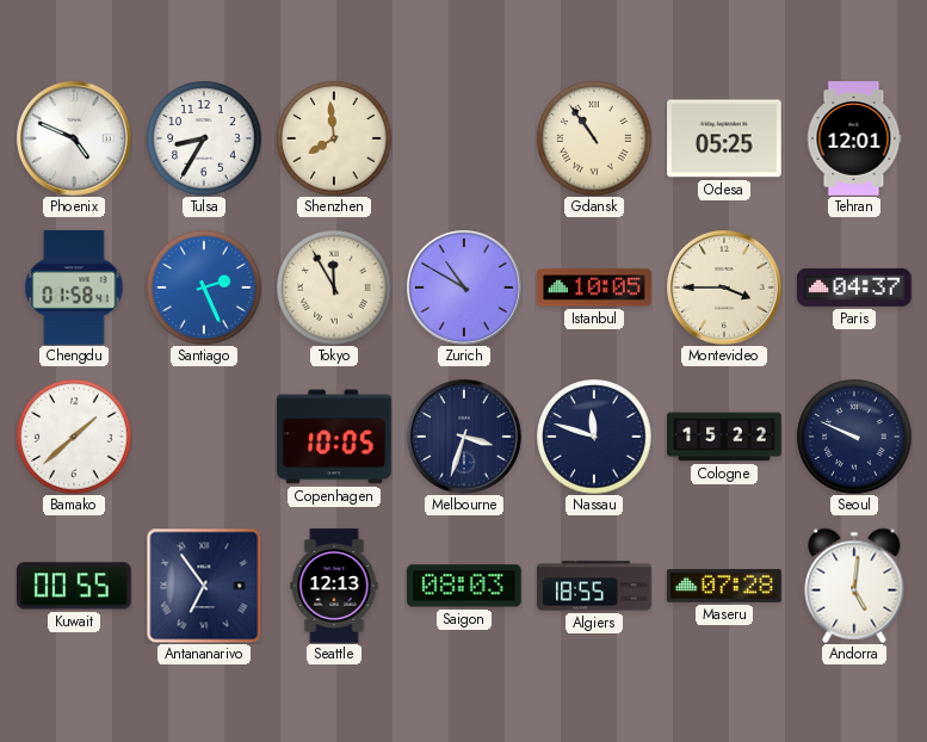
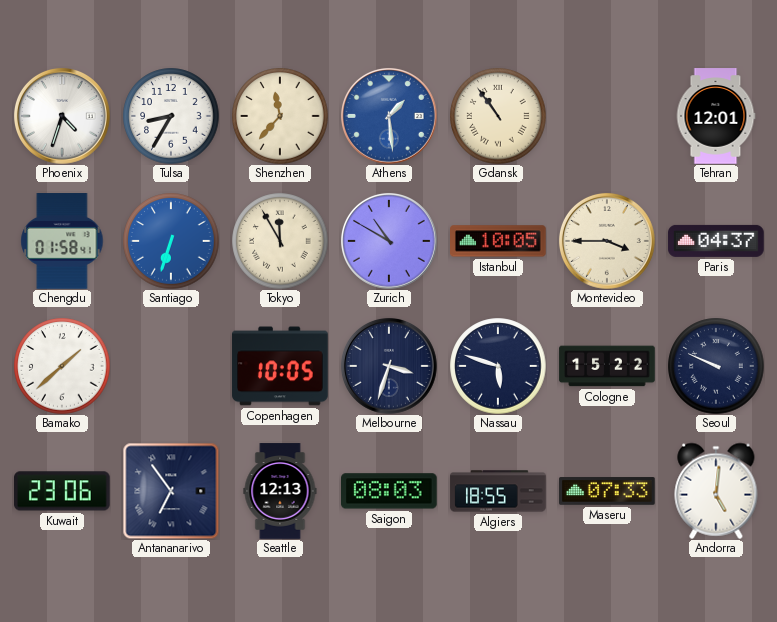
Phoenix: 4:49 -> 4:33 (62, 116)
Shenzhen: 7:59 -> 11:37 (280, 116)
Athens: none -> 1:29 (389, 116)
Odesa: 05:25 -> none (724, 138)
Santiago: 2:26 -> 6:33 (171, 241)
Nassau: 11:48 -> 5:48 (498, 366)
Kuwait: 00:55 -> 23:06 (63, 491)
Maseru: 07:28 -> 07:33 (607, 491)
